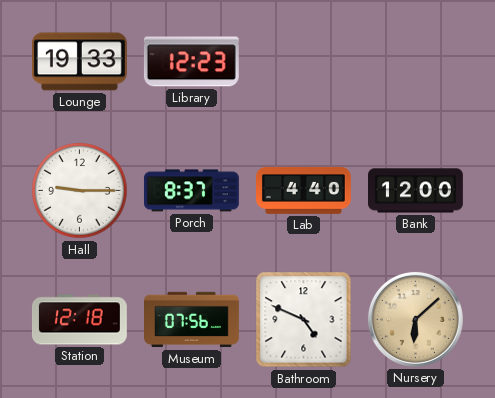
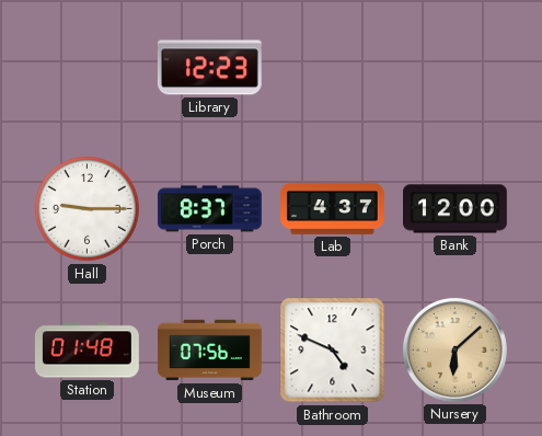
Lounge: 19:33 -> none (79, 62)
Lab: 4:40 -> 4:37 (333, 208)
Station: 12:18 -> 01:48 (87, 351)
